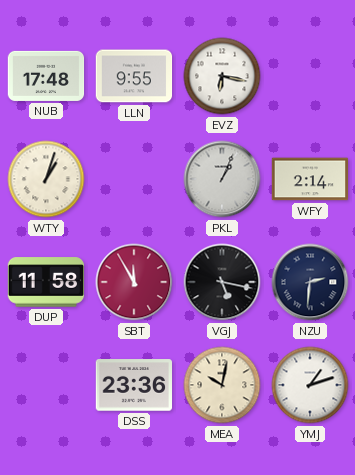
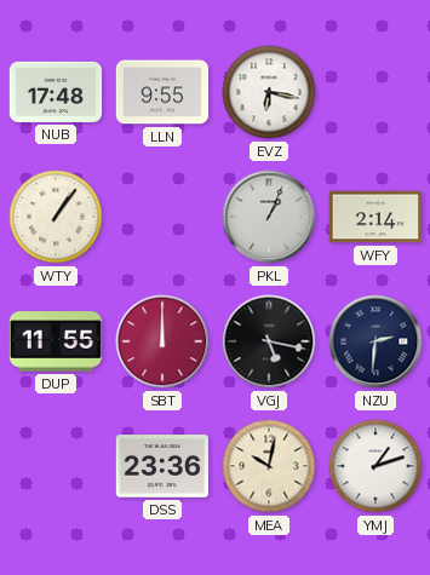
WTY: 1:03 -> 1:06 (56, 217)
DUP: 11:58 -> 11:55 (56, 341)
SBT: 11:55 -> 12:00 (162, 341)
